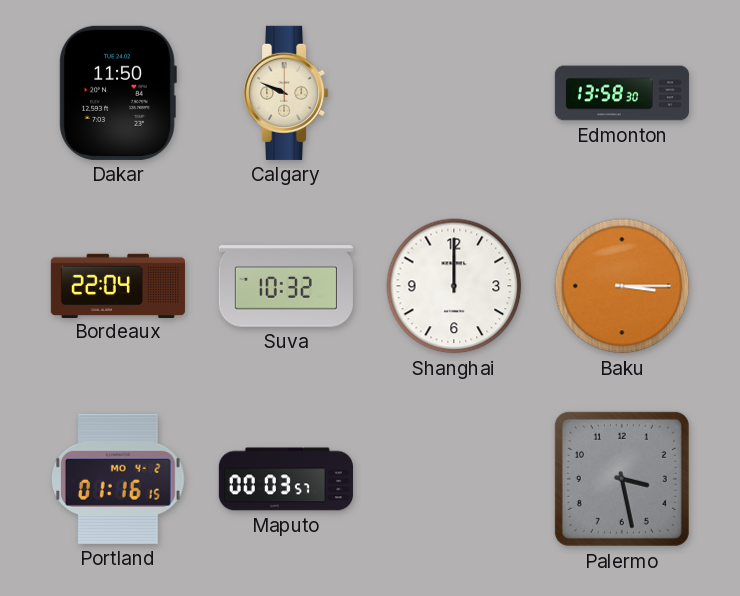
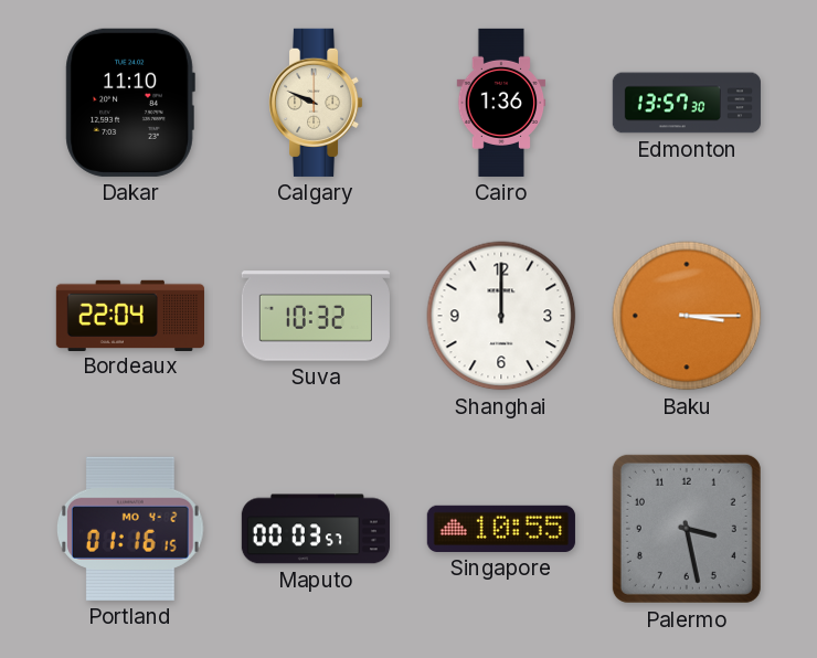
Dakar: 11:50 -> 11:10 (130, 103)
Cairo: none -> 1:36 (501, 103)
Edmonton: 13:58 -> 13:57 (687, 103)
Singapore: none -> 10:55 (501, 529)
